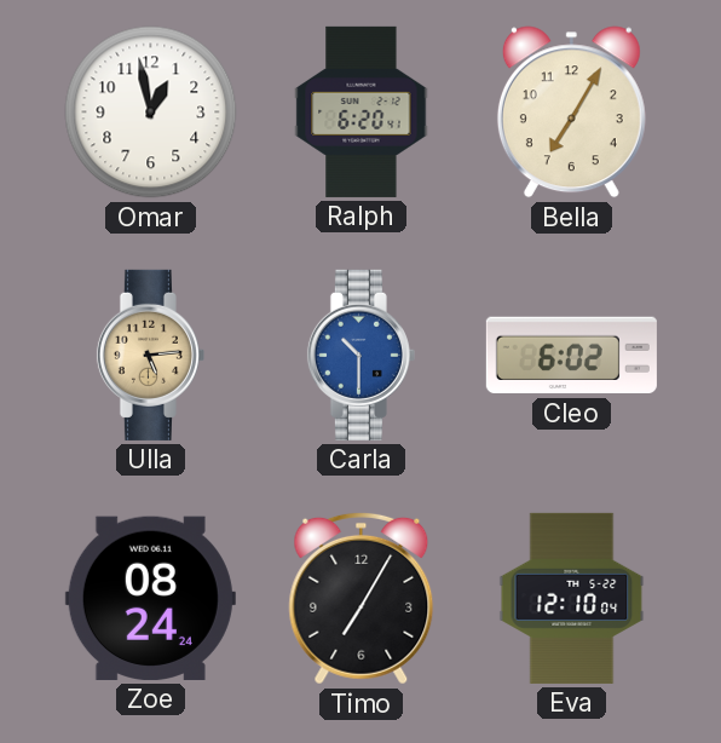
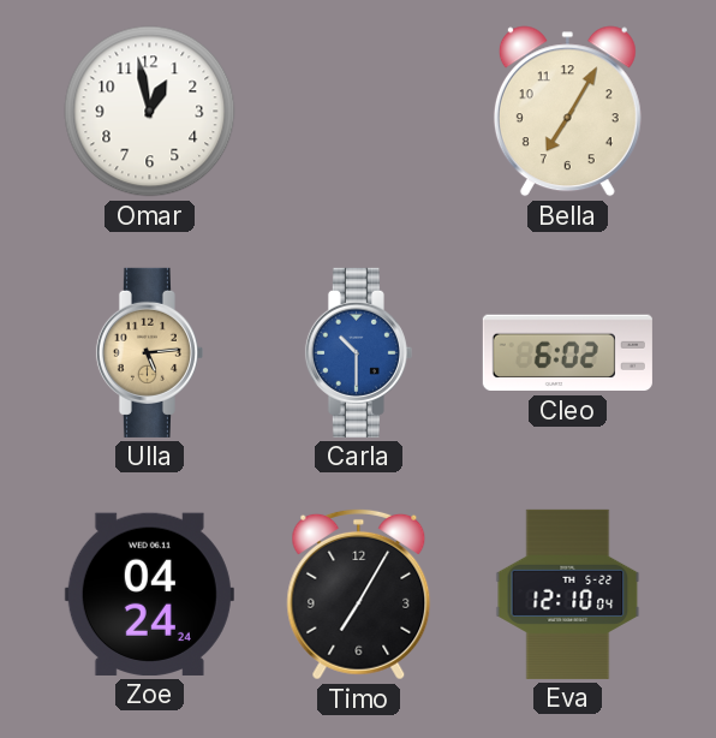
Ralph: 6:20 -> none (362, 111)
Zoe: 08:24 -> 04:24 (149, 594)
